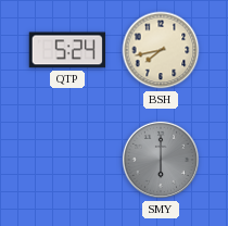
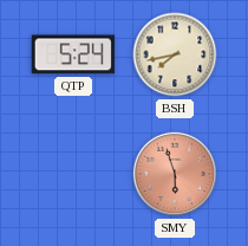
SMY: 6:00 -> 5:57 (175, 174)
SMY dial: grey -> salmon (175, 174)
